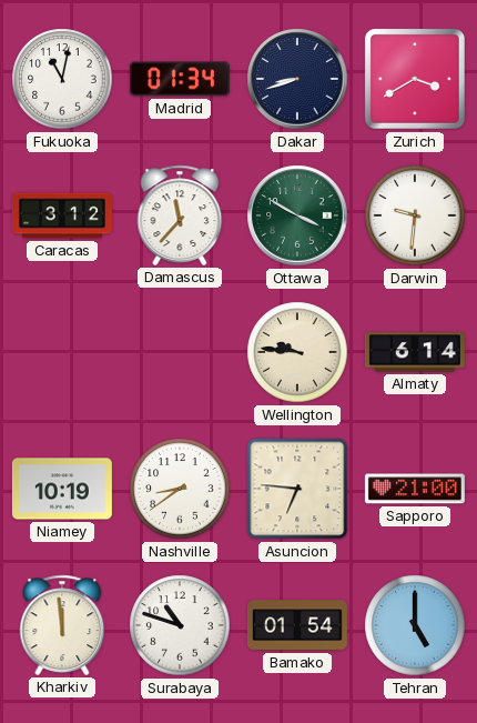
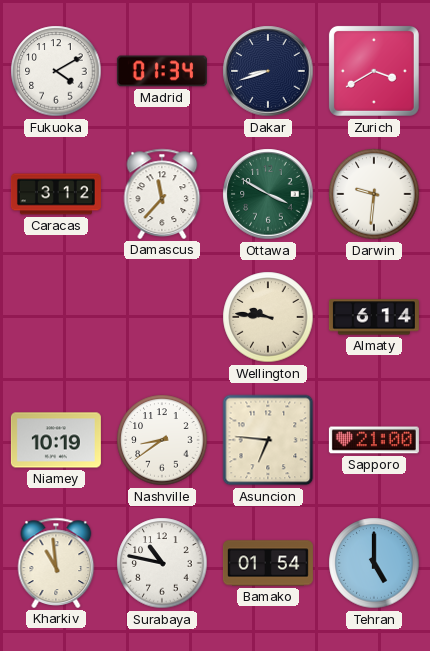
Fukuoka: 11:02 -> 4:10 (56, 71)
Kharkiv: 11:59 -> 10:59 (56, 563)
Surabaya: 10:48 -> 10:47 (162, 563)
